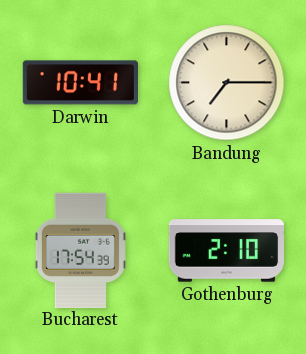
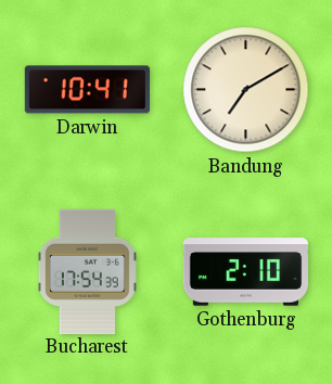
Bandung: 7:15 -> 7:10 (246, 90)
